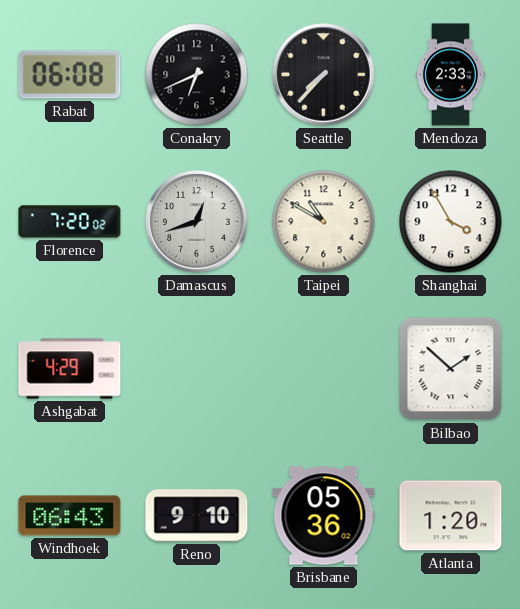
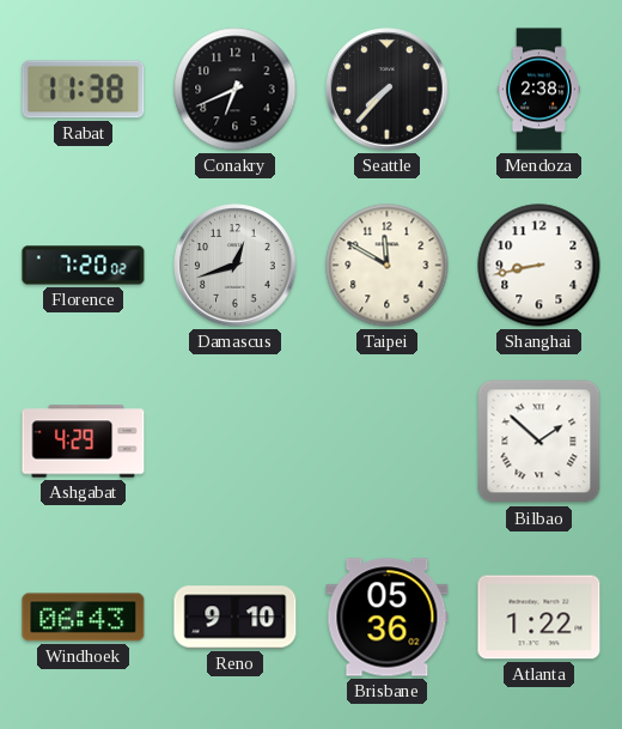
Rabat: 06:08 -> 11:38 (84, 90)
Mendoza: 2:33 -> 2:38 (538, 90)
Taipei: 10:50 -> 11:50 (388, 266)
Shanghai: 3:55 -> 8:43 (539, 266)
Atlanta: 1:20 -> 1:22 (539, 618)
